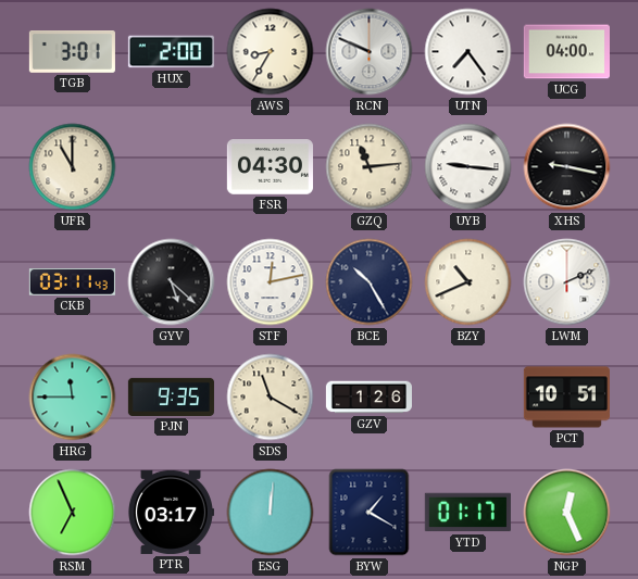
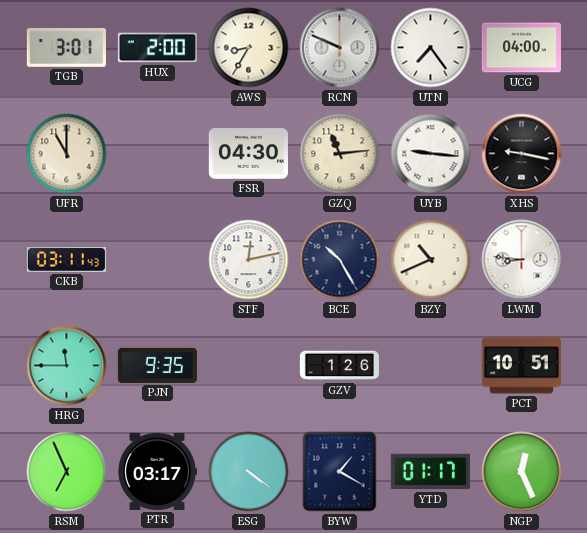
GYV: 5:22 -> none (172, 282)
LWM: 2:11 -> 8:46 (522, 260)
SDS: 11:20 -> none (271, 398)
ESG: 12:01 -> 4:21 (249, 472)
